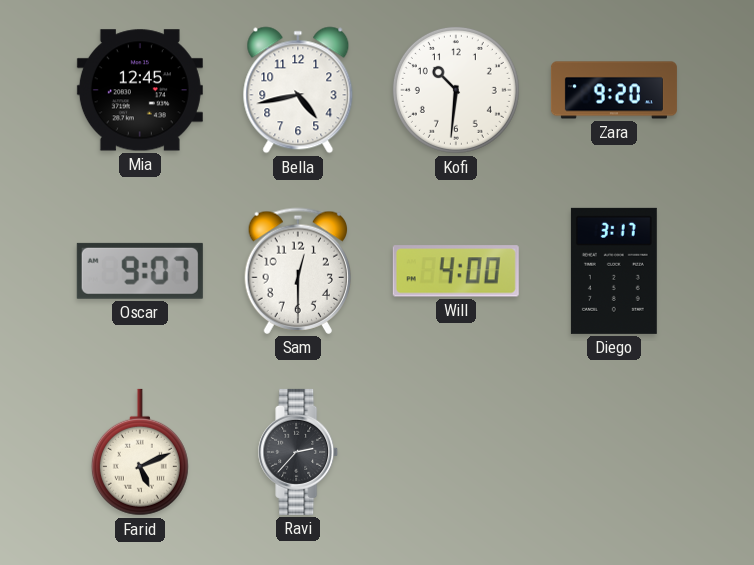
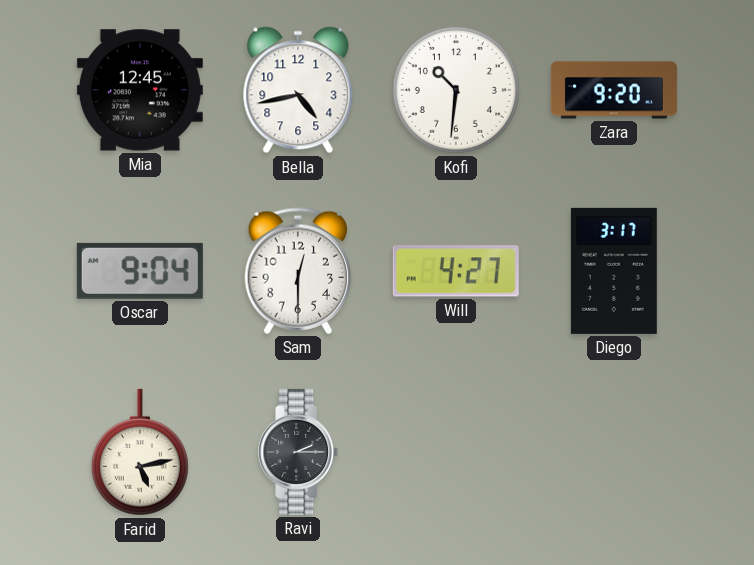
Oscar: 9:07 -> 9:04 (140, 271)
Will: 4:00 -> 4:27 (456, 271)
Farid: 5:11 -> 5:13 (140, 452)
Ravi: 2:37 -> 2:15 (299, 452)
